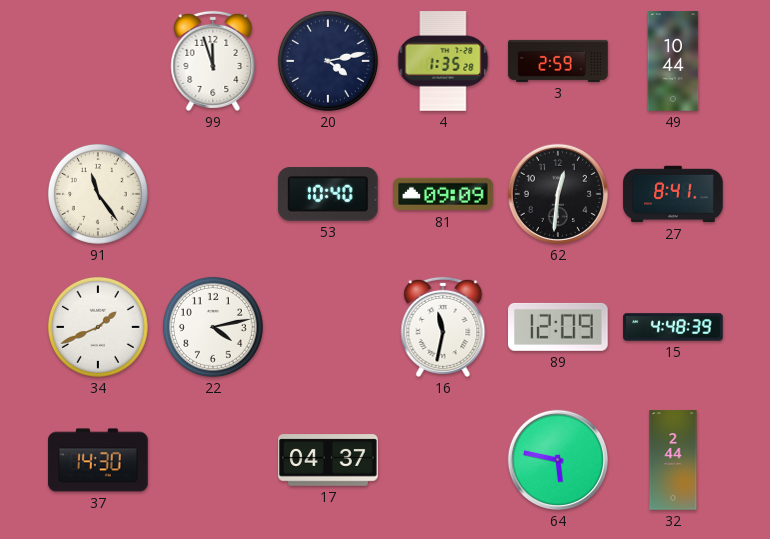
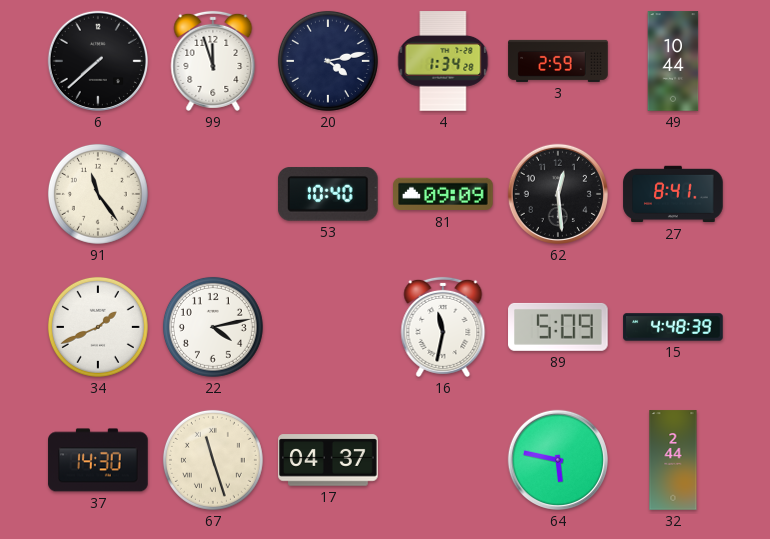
6: none -> 7:38 (98, 61)
4: 1:35 -> 1:34 (443, 61)
62: 12:31 -> 12:29 (558, 194)
89: 12:09 -> 5:09 (558, 327)
67: none -> 11:27 (213, 460)
